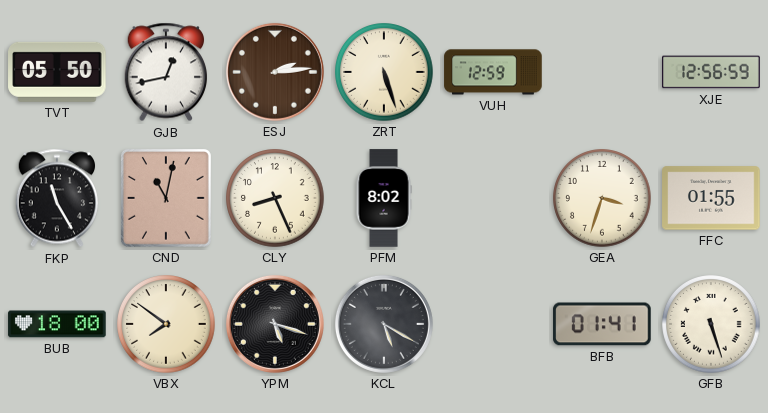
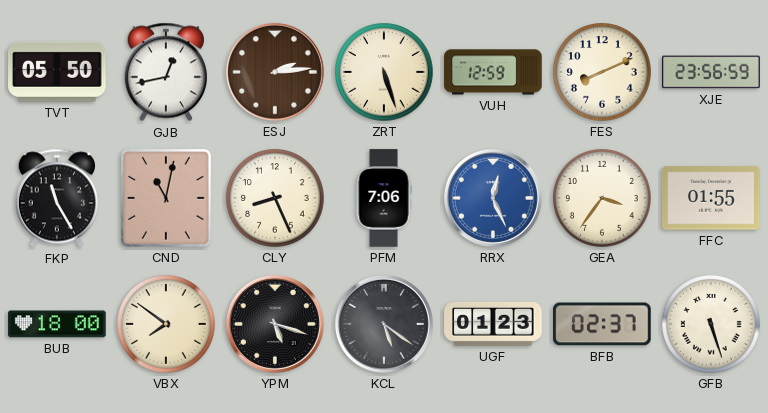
FES: none -> 8:11 (602, 72)
XJE: 12:56 -> 23:56 (711, 72)
PFM: 8:02 -> 7:06 (384, 198)
RRX: none -> 12:26 (493, 198)
GEA: 3:33 -> 3:36 (602, 198)
KCL: 5:20 -> 5:21 (384, 324)
UGF: none -> 01:23 (493, 324)
BFB: 01:41 -> 02:37 (602, 324)
